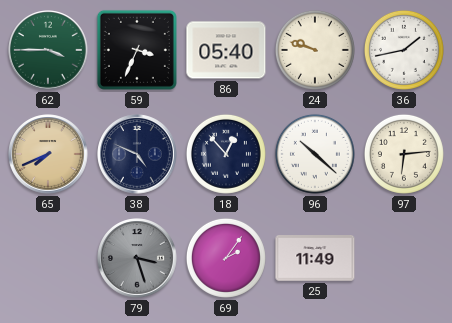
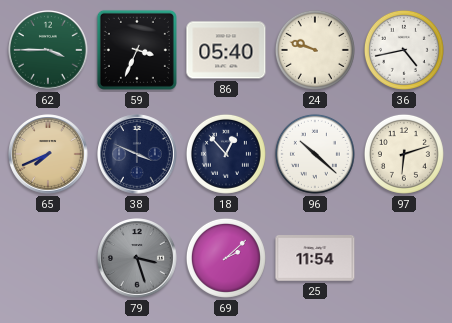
36: 1:43 -> 4:43 (404, 50)
38: 4:49 -> 3:49 (137, 154)
97: 6:14 -> 6:12 (404, 154)
69: 2:06 -> 2:08 (226, 258)
25: 11:49 -> 11:54 (315, 259)
